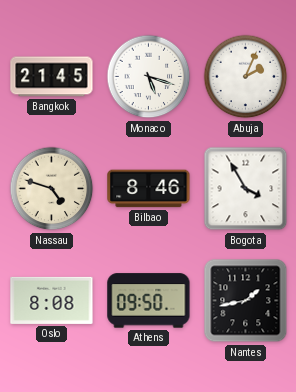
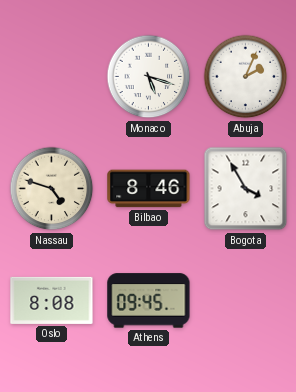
Bangkok: 21:45 -> none (52, 77)
Athens: 09:50 -> 09:45 (149, 301)
Nantes: 1:43 -> none (246, 301)
